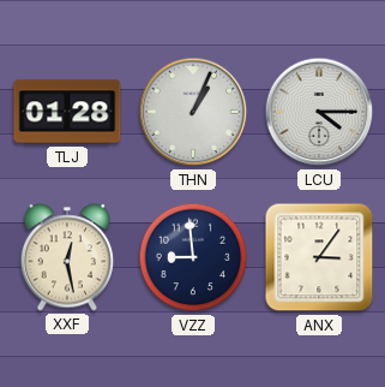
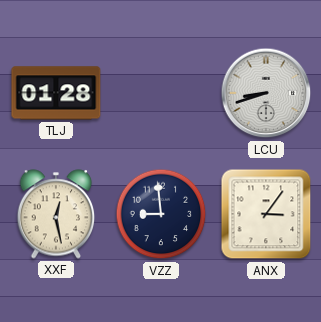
THN: 1:04 -> none (193, 112)
LCU: 4:15 -> 8:42 (266, 93)
